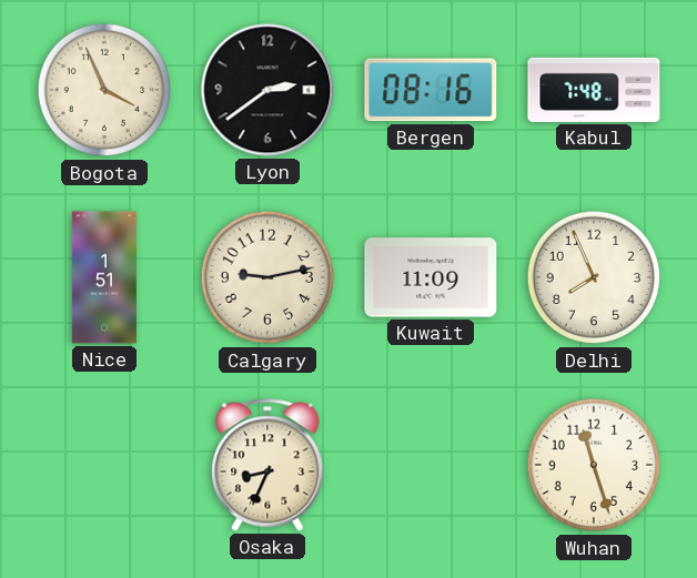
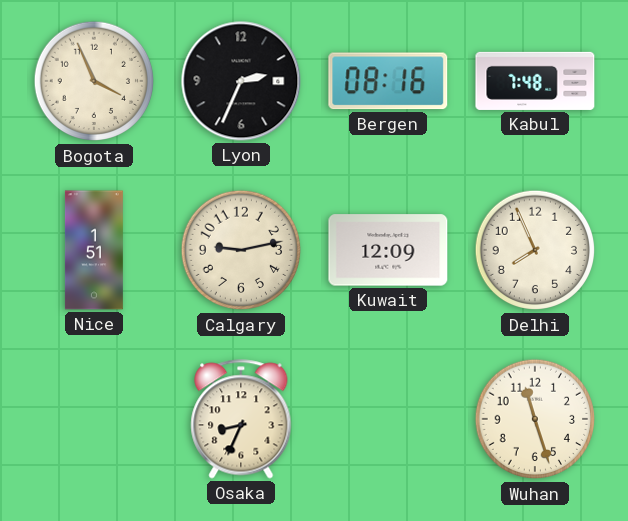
Lyon: 2:39 -> 2:34 (241, 81)
Kuwait: 11:09 -> 12:09 (388, 250)
